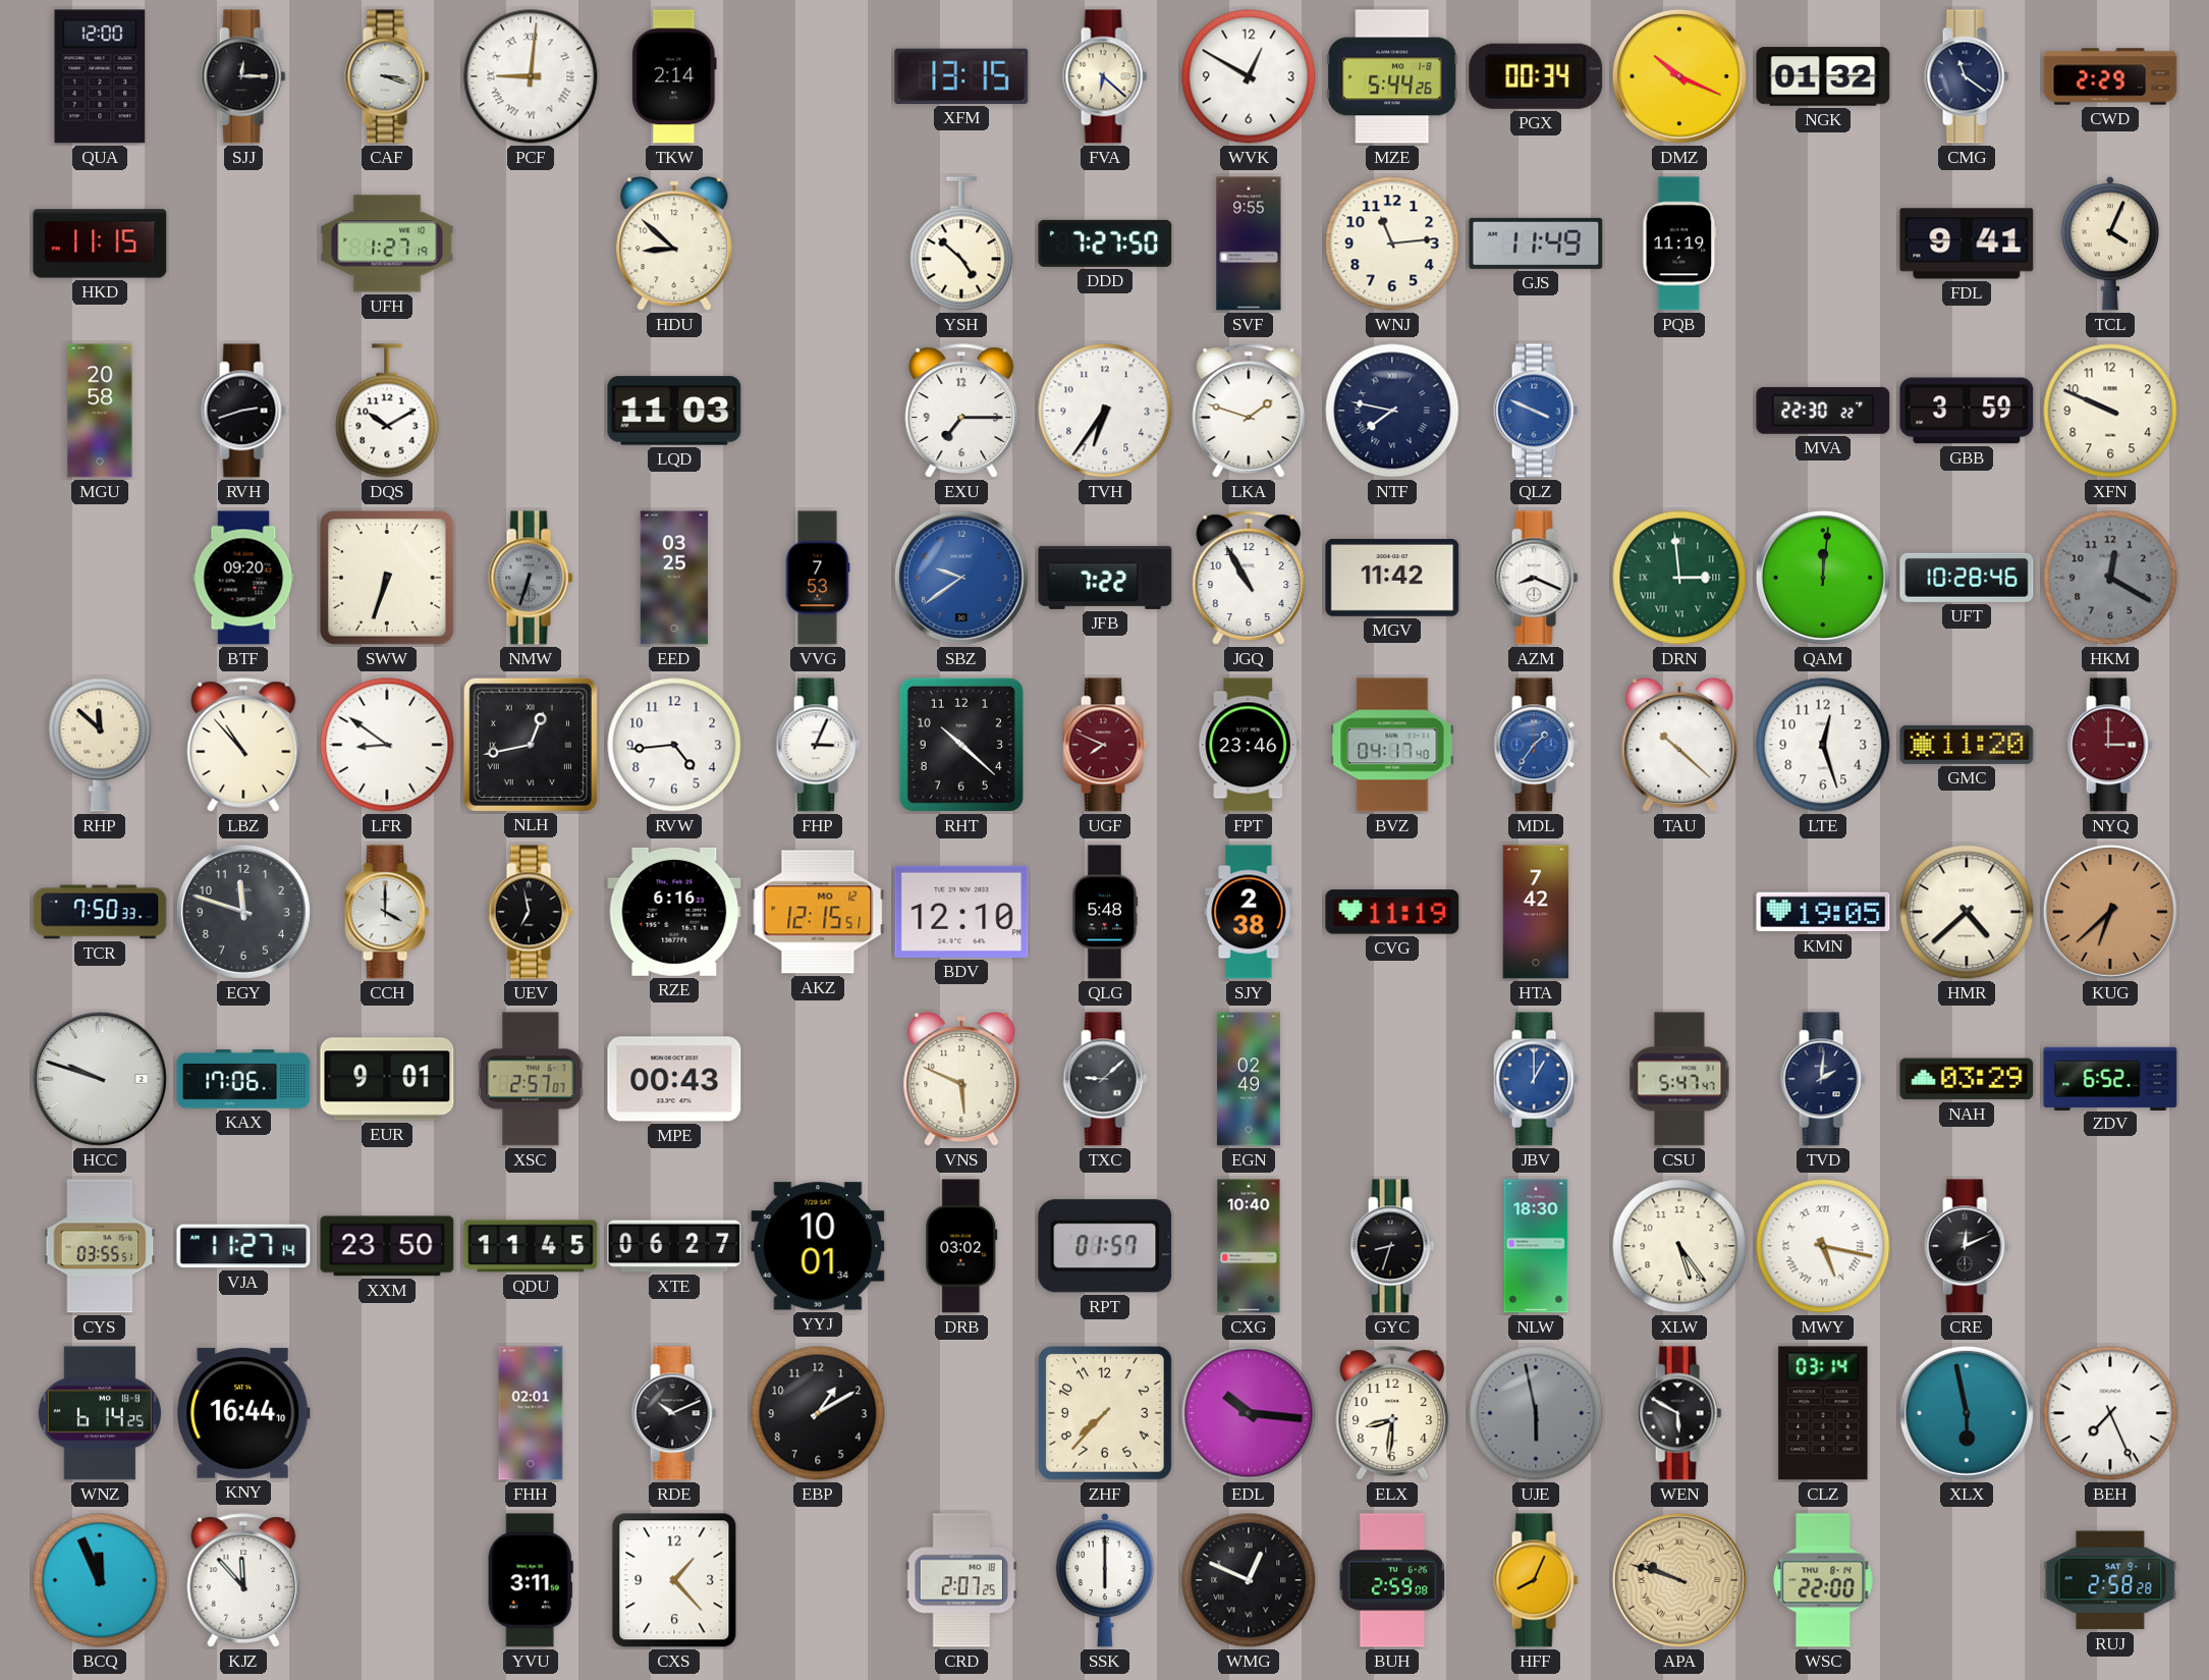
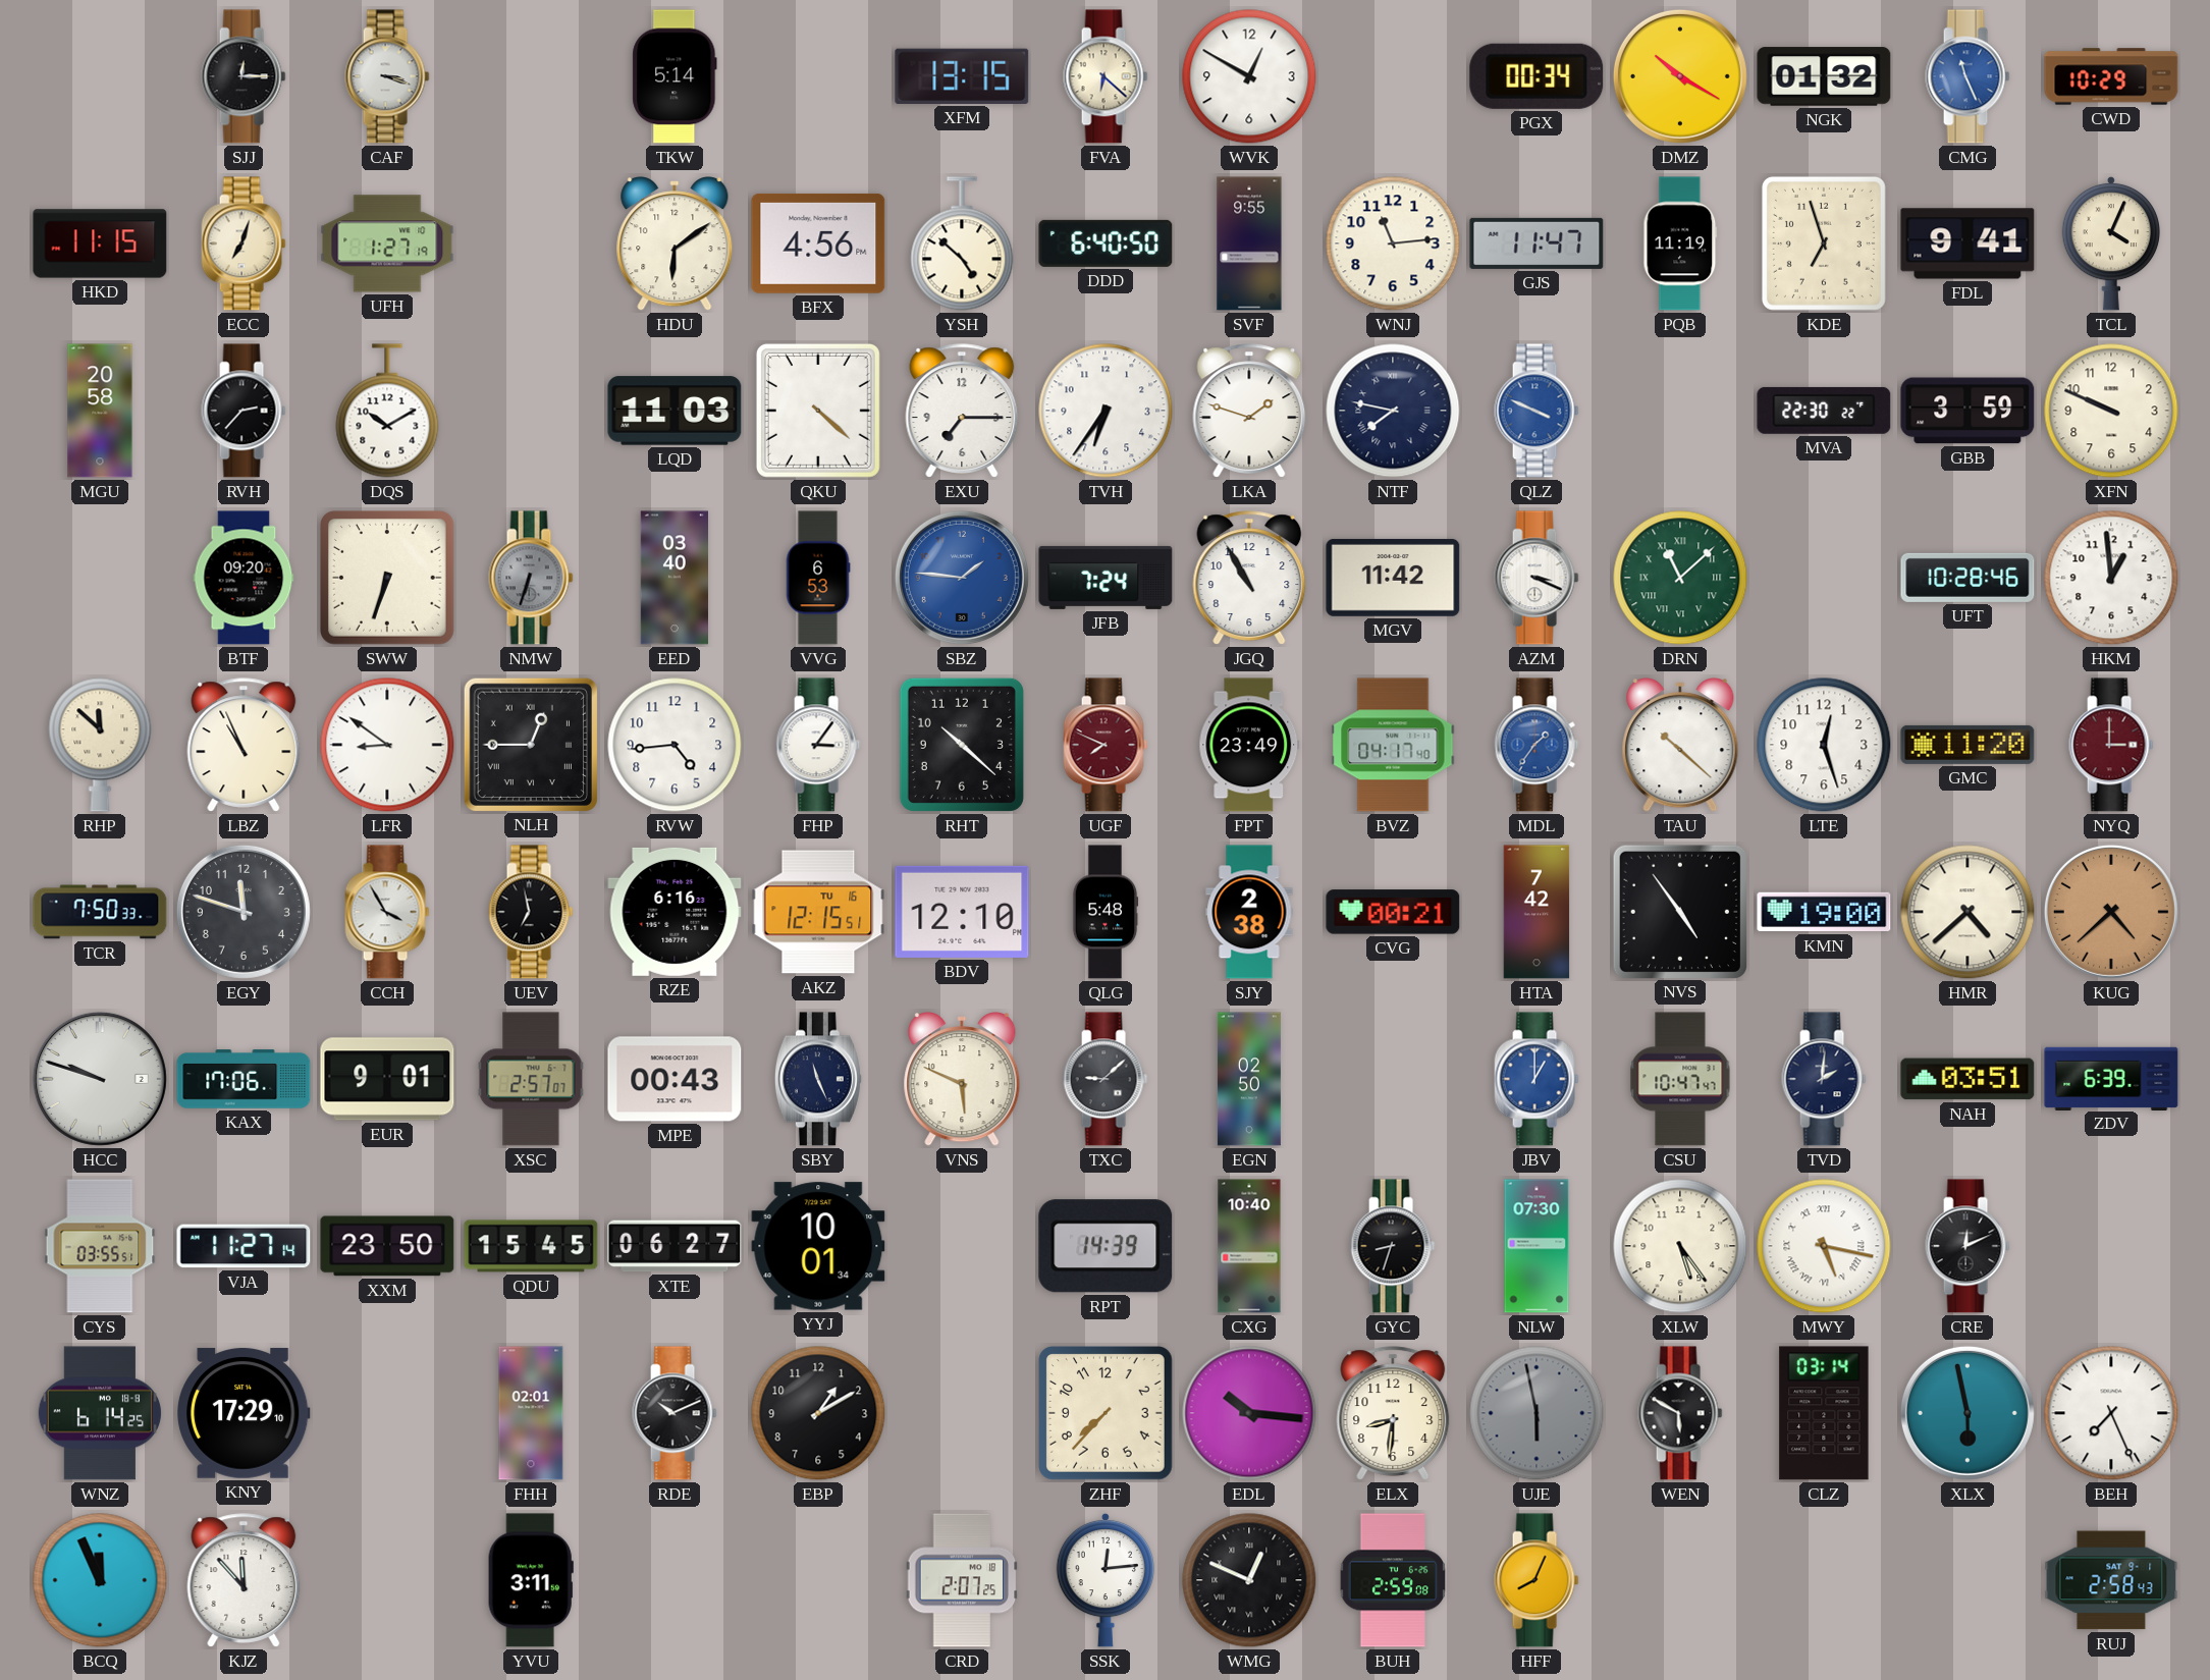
QUA: 12:00 -> none (100, 76)
PCF: 9:01 -> none (531, 76)
TKW: 2:14 -> 5:14 (675, 76)
MZE: 5:44 -> none (1393, 76)
DMZ: 10:19 -> 10:20 (1680, 76)
CMG: 11:21 -> 11:26 (1968, 76)
CMG dial: navy -> blue (1968, 76)
CWD: 2:29 -> 10:29 (2111, 76)
ECC: none -> 7:03 (244, 243)
HDU: 8:52 -> 6:09 (675, 243)
BFX: none -> 4:56 (818, 243)
DDD: 7:27 -> 6:40 (1106, 243)
GJS: 11:49 -> 11:47 (1537, 243)
KDE: none -> 6:57 (1824, 243)
RVH: 2:42 -> 2:37 (244, 411)
QKU: none -> 4:22 (818, 411)
EED: 03:25 -> 03:40 (675, 578)
VVG: 7:53 -> 6:53 (818, 578)
SBZ: 9:39 -> 1:46 (962, 578)
JFB: 7:22 -> 7:24 (1106, 578)
AZM: 8:19 -> 3:19 (1537, 578)
DRN: 2:59 -> 11:08 (1680, 578)
QAM: 12:01 -> none (1823, 578)
HKM: 12:20 -> 12:59 (2111, 578)
HKM dial: grey -> white (2111, 578)
LBZ: 10:53 -> 10:56 (244, 745)
NLH: 12:43 -> 12:45 (530, 744)
FHP: 3:04 -> 3:06 (818, 745)
FPT: 23:46 -> 23:49 (1249, 745)
CCH: 4:00 -> 3:55 (387, 912)
AKZ date: MO 12 -> TU 16 (818, 912)
CVG: 11:19 -> 00:21 (1393, 912)
NVS: none -> 4:54 (1679, 911)
KMN: 19:05 -> 19:00 (1824, 912)
KUG: 6:38 -> 4:38 (2111, 912)
SBY: none -> 11:26 (818, 1079)
EGN: 02:49 -> 02:50 (1249, 1079)
CSU: 5:47 -> 10:47 (1680, 1079)
NAH: 03:29 -> 03:51 (1968, 1079)
ZDV: 6:52 -> 6:39 (2111, 1078)
QDU: 11:45 -> 15:45 (531, 1246)
DRB: 03:02 -> none (961, 1246)
RPT: 01:57 -> 14:39 (1106, 1246)
NLW: 18:30 -> 07:30 (1537, 1246)
KNY: 16:44 -> 17:29 (245, 1413)
CXS: 1:23 -> none (674, 1580)
SSK: 6:00 -> 12:14 (1104, 1580)
APA: 9:48 -> none (1679, 1580)
WSC: 22:00 -> none (1823, 1580)
RUJ: 2:58:28 -> 2:58:43 (2111, 1580)
